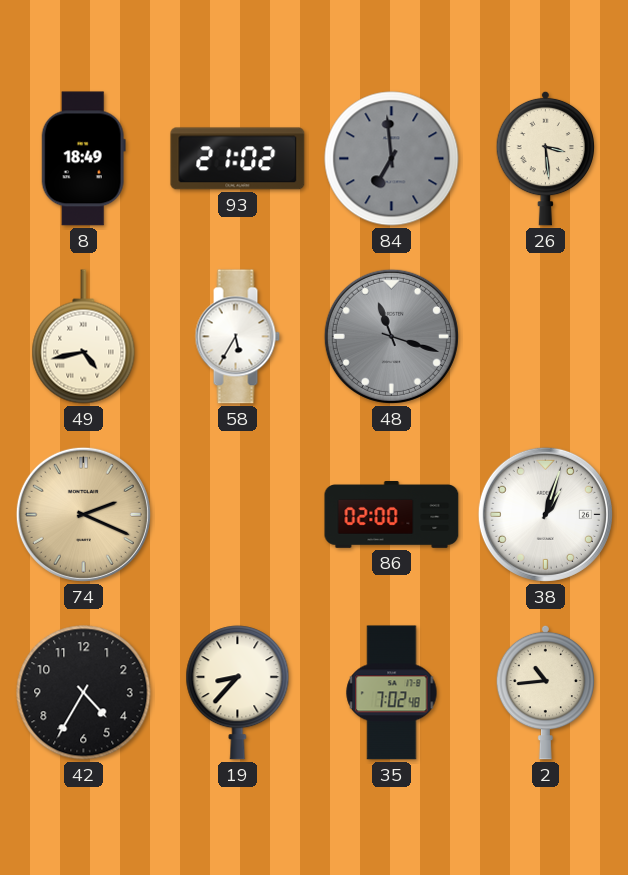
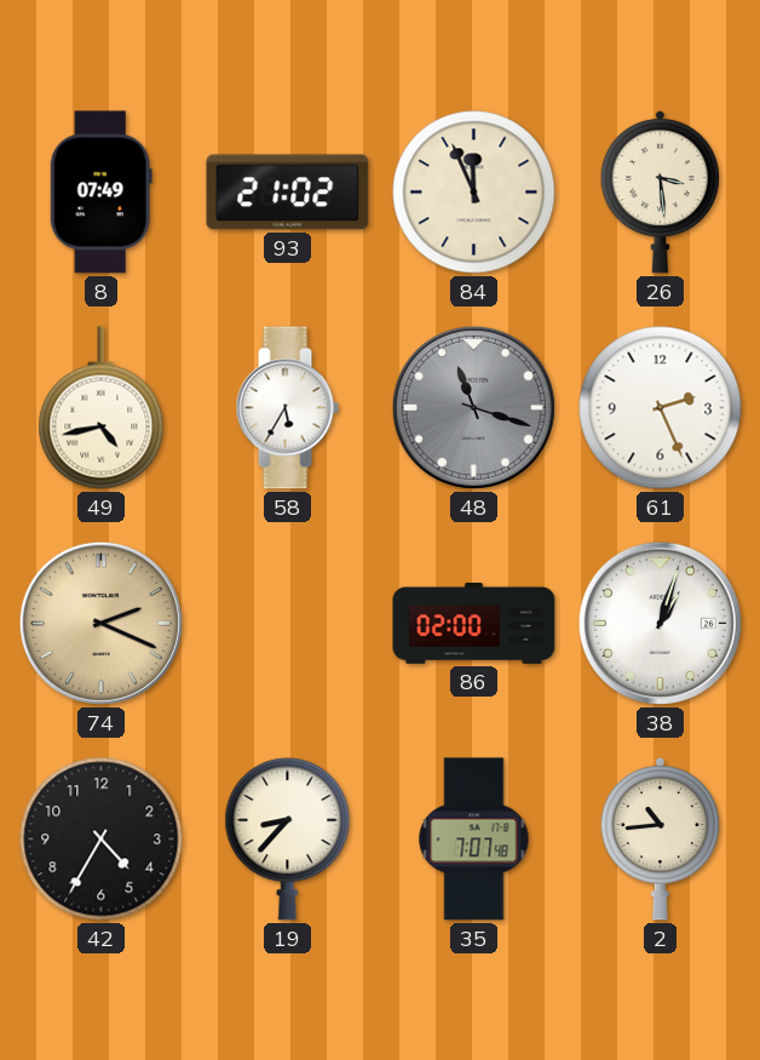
8: 18:49 -> 07:49 (100, 193)
84: 6:59 -> 11:56 (474, 193)
84 dial: grey -> cream (474, 193)
61: none -> 2:26 (661, 408)
35: 7:02 -> 7:07 (474, 840)
